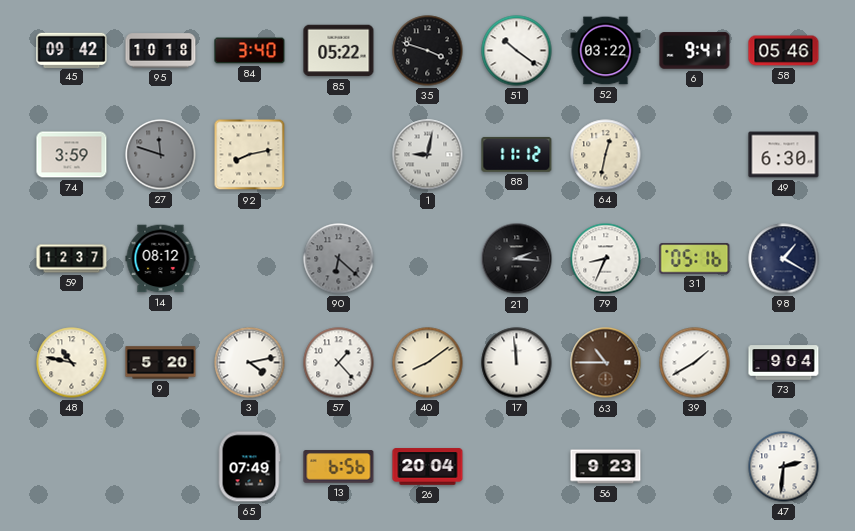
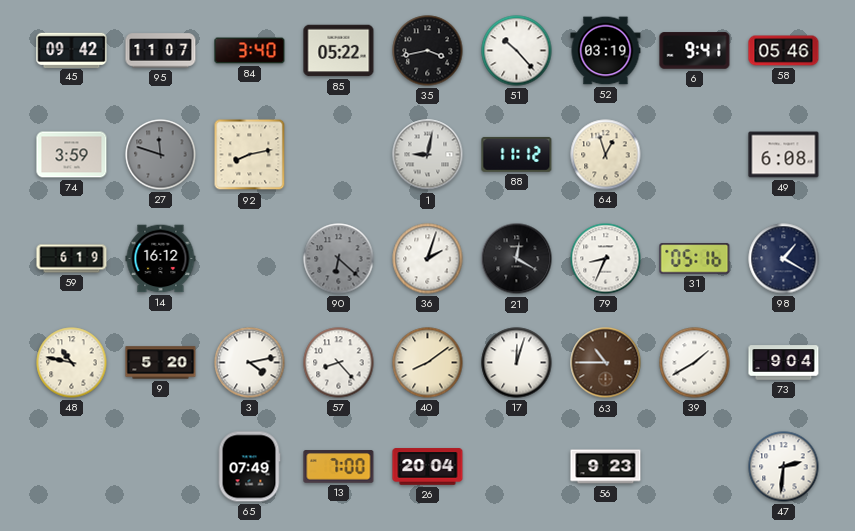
95: 10:18 -> 11:07 (161, 51)
35: 3:48 -> 3:43 (428, 51)
51: 10:21 -> 10:23 (517, 51)
52: 03:22 -> 03:19 (606, 51)
64: 12:32 -> 12:57 (606, 155)
49: 6:30 -> 6:08 (784, 155)
59: 12:37 -> 6:19 (72, 259)
14: 08:12 -> 16:12 (161, 259)
36: none -> 2:03 (428, 259)
21: 2:16 -> 12:20 (517, 259)
57: 1:23 -> 8:23 (339, 363)
17: 11:59 -> 12:03 (517, 363)
13: 6:56 -> 7:00 (339, 467)
